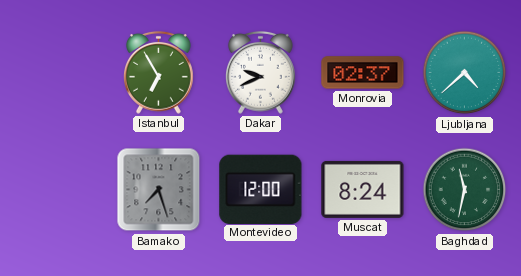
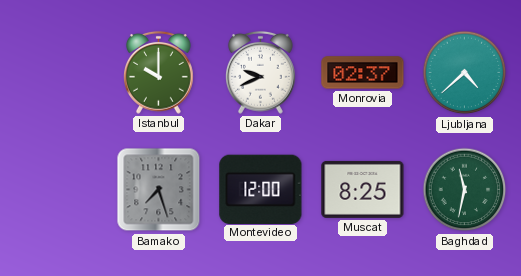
Istanbul: 6:55 -> 10:00 (159, 72)
Muscat: 8:24 -> 8:25 (363, 189)
